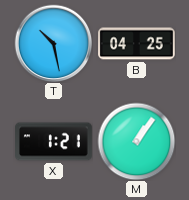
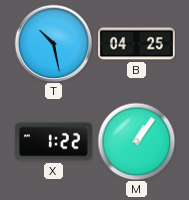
X: 1:21 -> 1:22 (54, 142)
